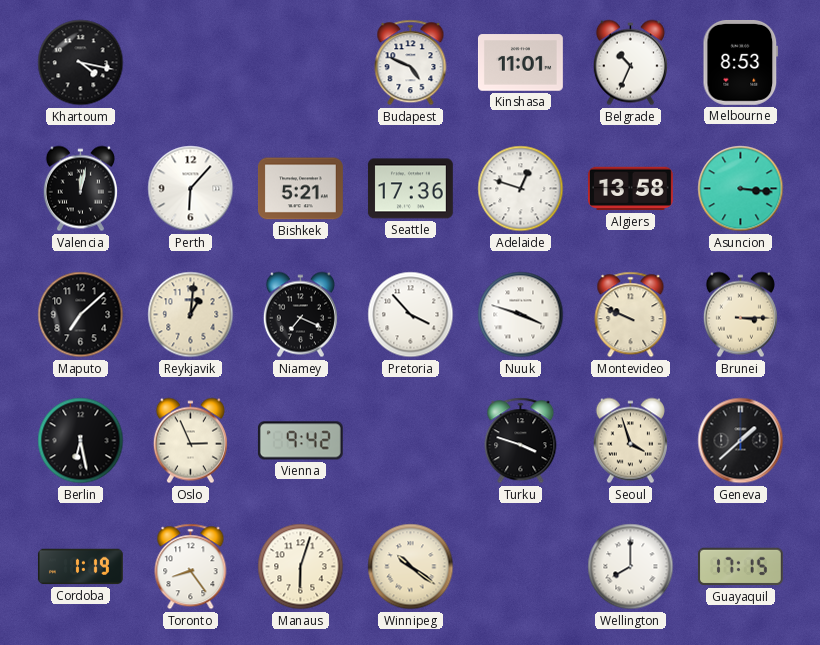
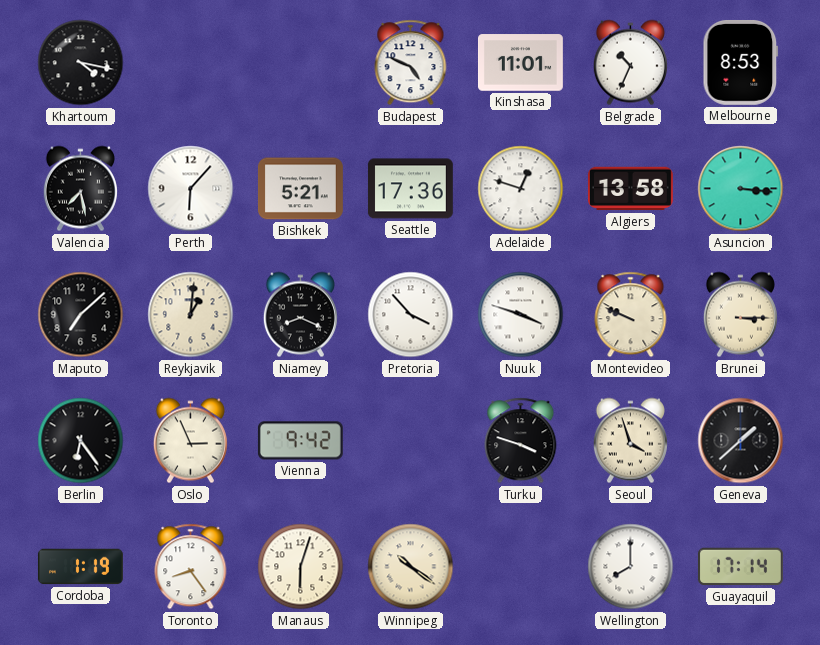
Valencia: 12:02 -> 7:28 (80, 189)
Niamey: 7:19 -> 8:19 (300, 315)
Berlin: 6:28 -> 6:24 (81, 441)
Guayaquil: 17:15 -> 17:14 (740, 567)
